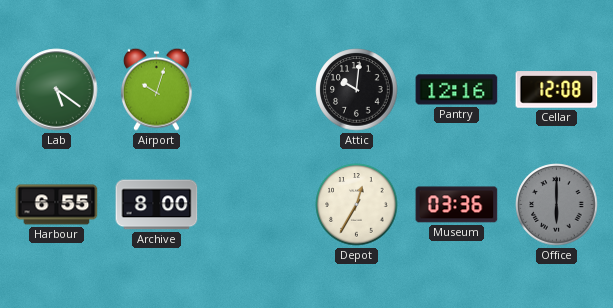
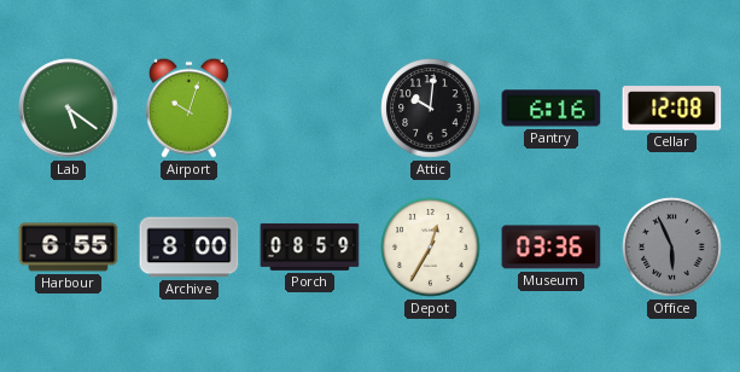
Pantry: 12:16 -> 6:16 (552, 109)
Porch: none -> 08:59 (310, 248)
Office: 6:00 -> 5:56 (672, 248)
